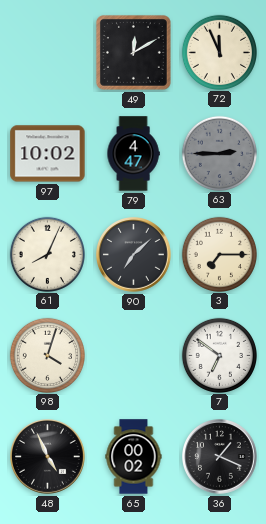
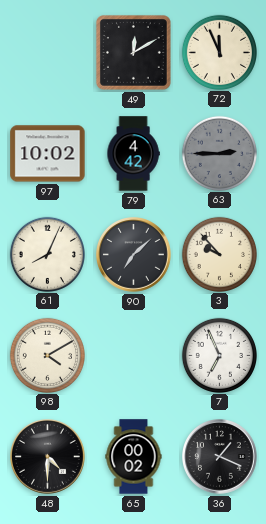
79: 4:47 -> 4:42 (133, 154)
3: 7:15 -> 9:53 (219, 254)
98: 4:03 -> 4:10 (47, 355)
7: 6:51 -> 6:56 (219, 355)
48: 4:56 -> 4:30 (48, 457)
